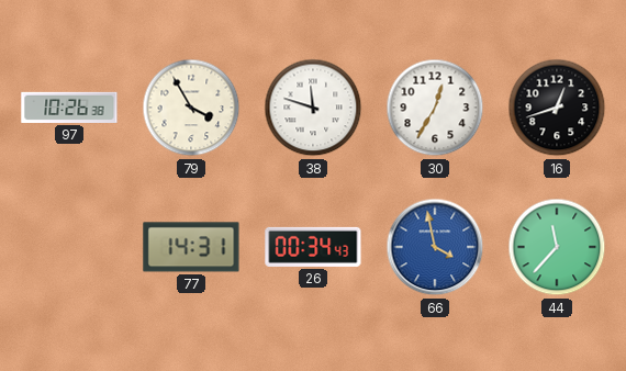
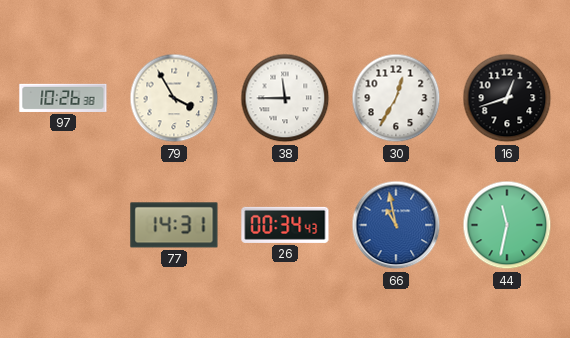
38: 11:48 -> 11:45 (285, 98)
66: 3:58 -> 10:58 (396, 225)
44: 11:37 -> 11:32 (507, 225)
